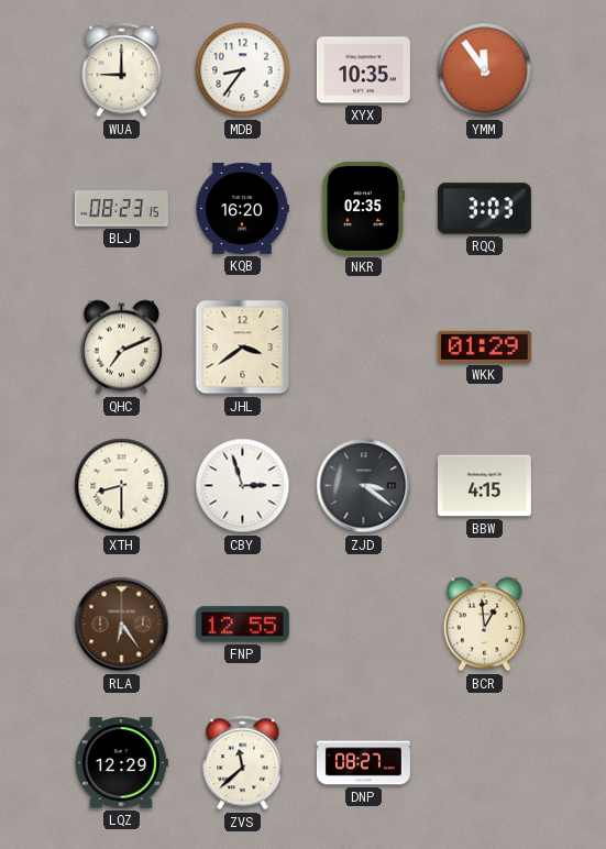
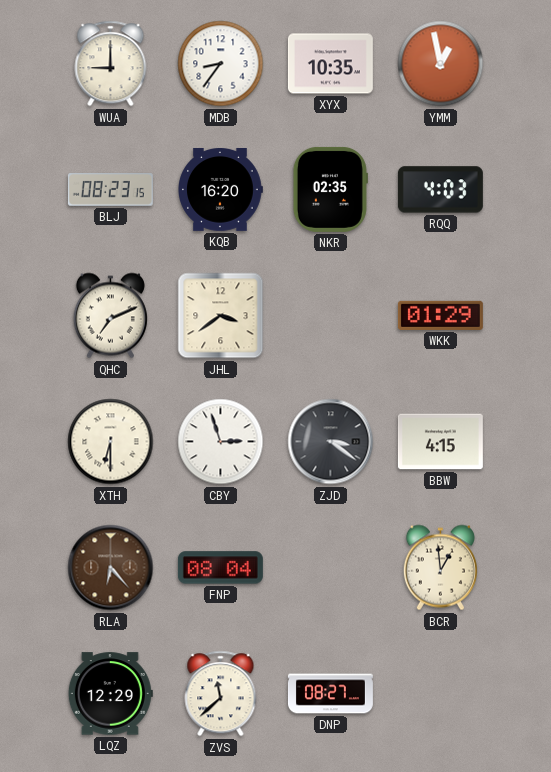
YMM: 11:54 -> 12:58 (441, 64)
RQQ: 3:03 -> 4:03 (440, 190)
XTH: 8:30 -> 6:30 (111, 442)
RLA: 6:24 -> 6:23 (111, 568)
FNP: 12:55 -> 08:04 (220, 568)
